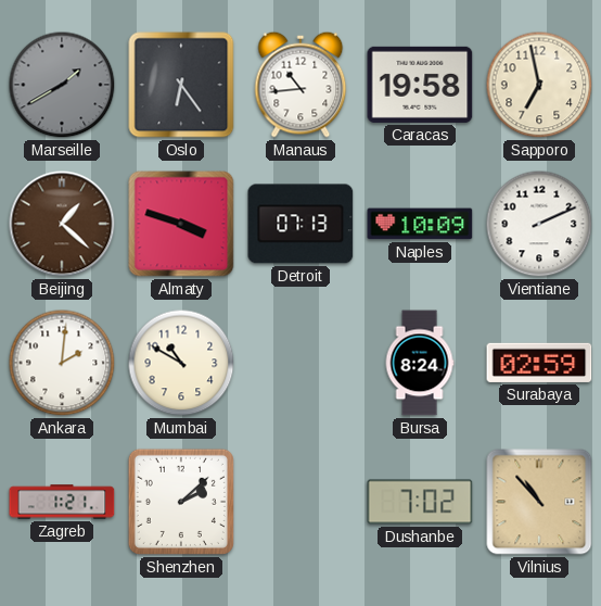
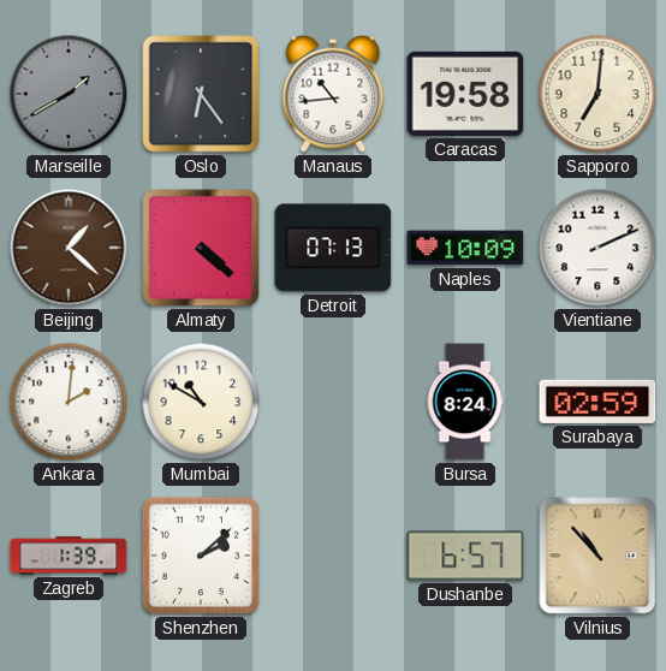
Sapporo: 6:58 -> 7:01 (597, 94)
Almaty: 3:48 -> 4:22 (201, 248)
Zagreb: 1:21 -> 1:39 (69, 556)
Dushanbe: 7:02 -> 6:57 (465, 556)
